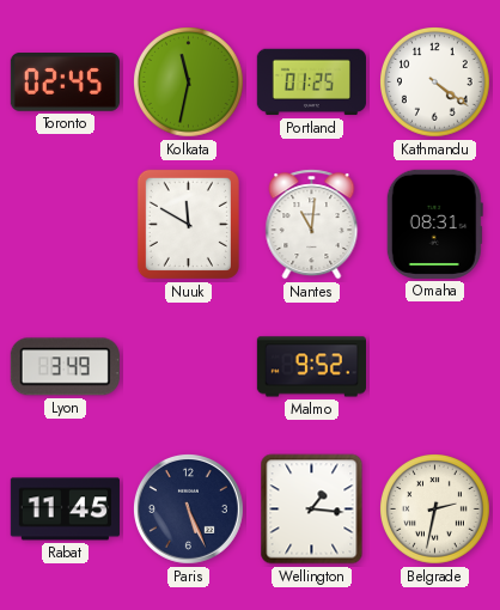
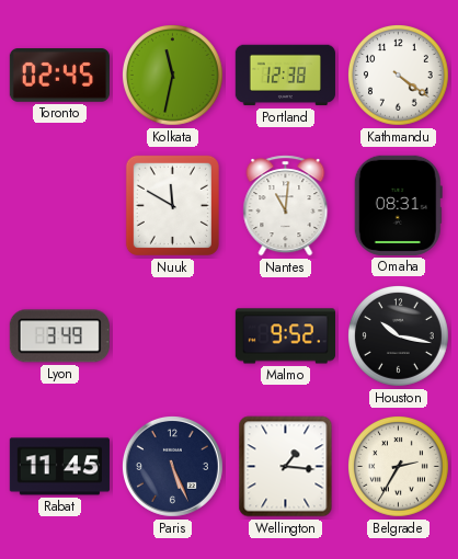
Portland: 01:25 -> 12:38 (285, 76)
Houston: none -> 10:17 (399, 336)
Belgrade: 2:32 -> 2:35 (399, 467)
